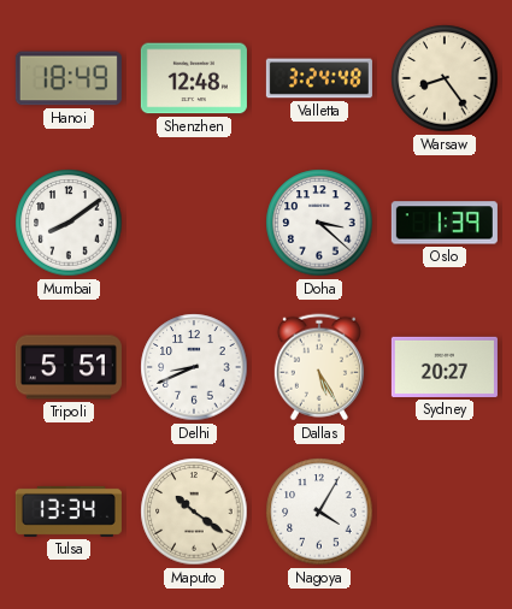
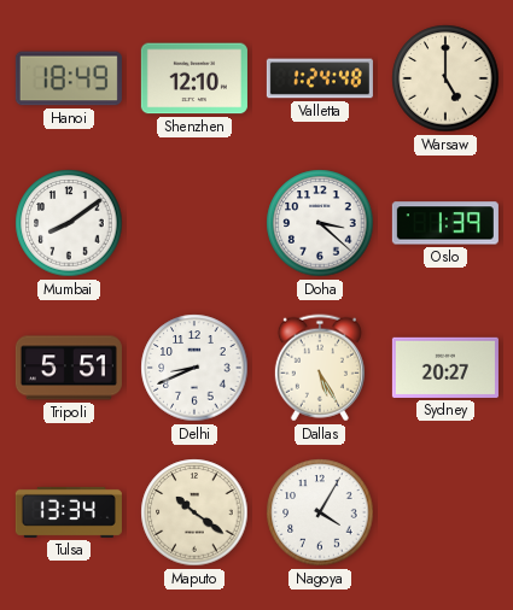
Shenzhen: 12:48 -> 12:10 (194, 78)
Valletta: 3:24 -> 1:24 (320, 78)
Warsaw: 8:24 -> 5:00 (445, 78)
